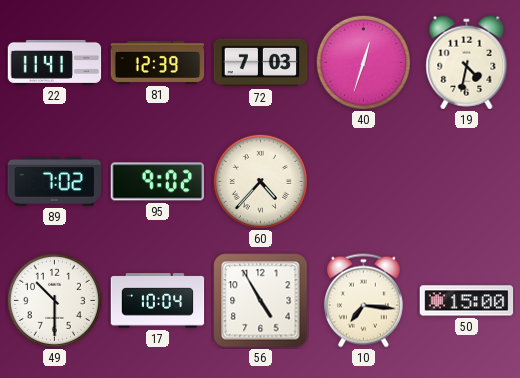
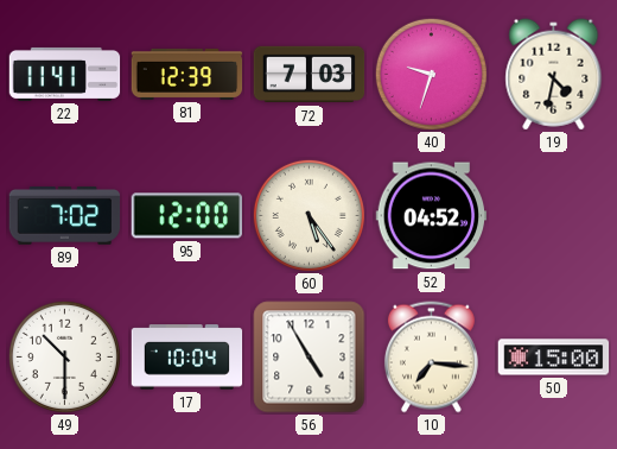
40: 12:33 -> 9:33 (431, 74)
95: 9:02 -> 12:00 (186, 216)
60: 4:37 -> 5:24 (308, 215)
52: none -> 04:52 (432, 216)
